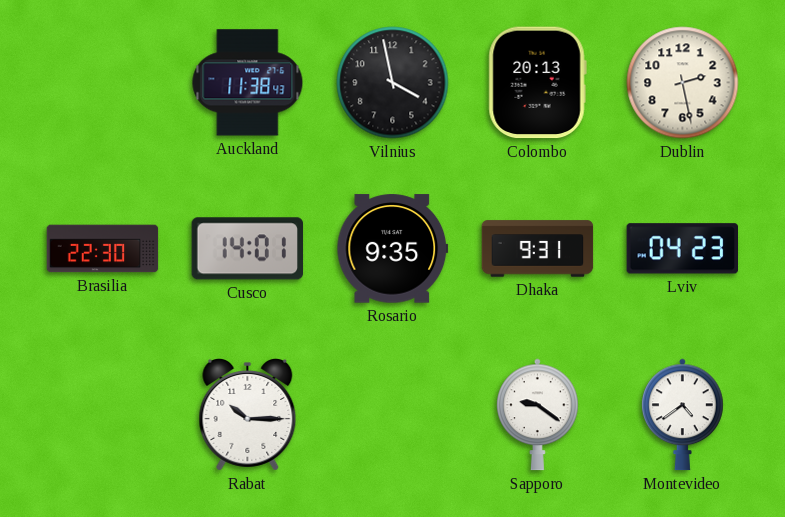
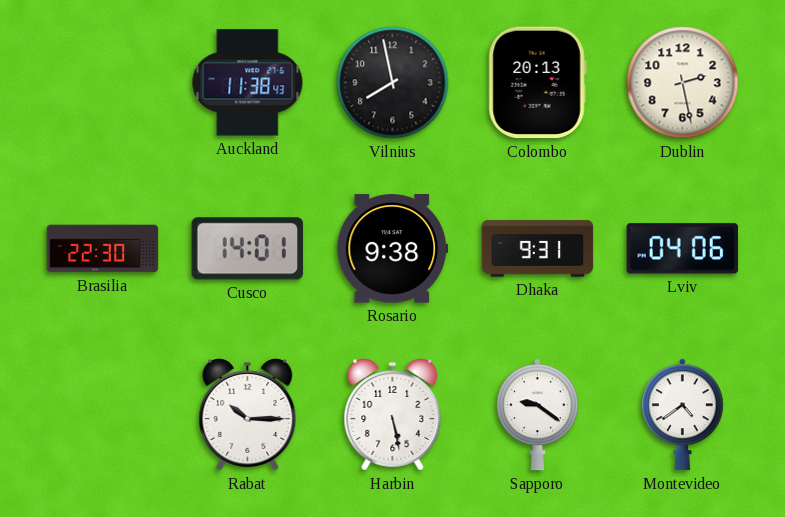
Vilnius: 3:58 -> 7:58 (393, 83)
Rosario: 9:35 -> 9:38 (393, 249)
Lviv: 04:23 -> 04:06 (682, 249)
Harbin: none -> 5:28 (393, 415)
